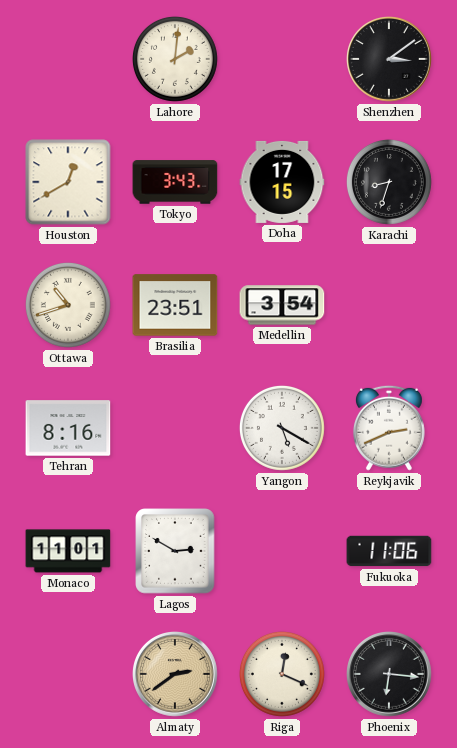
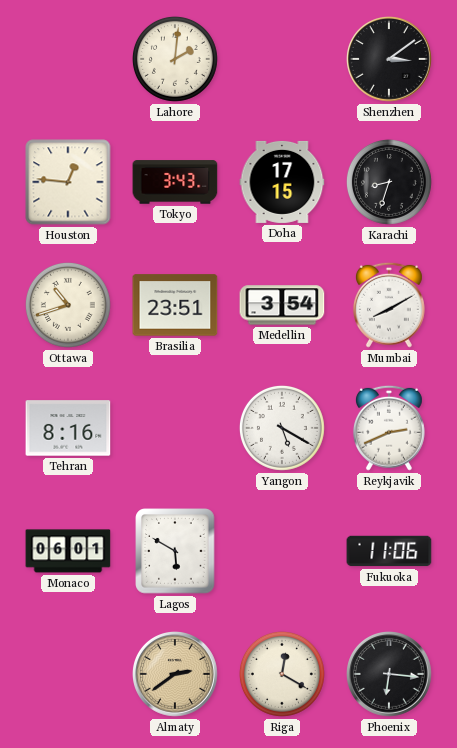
Houston: 12:40 -> 12:46 (68, 182)
Mumbai: none -> 8:10 (389, 305)
Monaco: 11:01 -> 06:01 (68, 551)
Lagos: 2:50 -> 5:50 (175, 551)
Riga: 12:19 -> 12:20 (282, 674)
